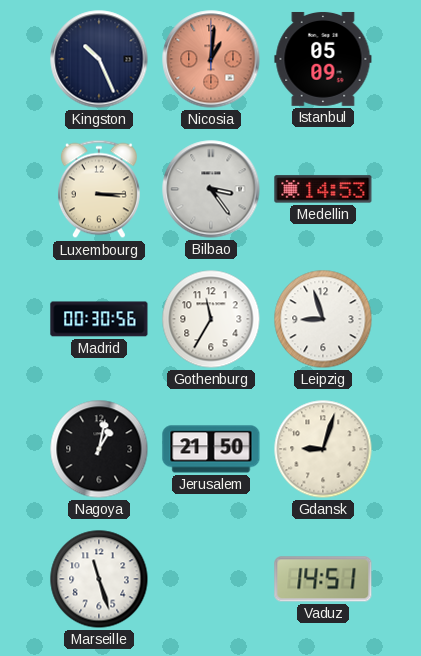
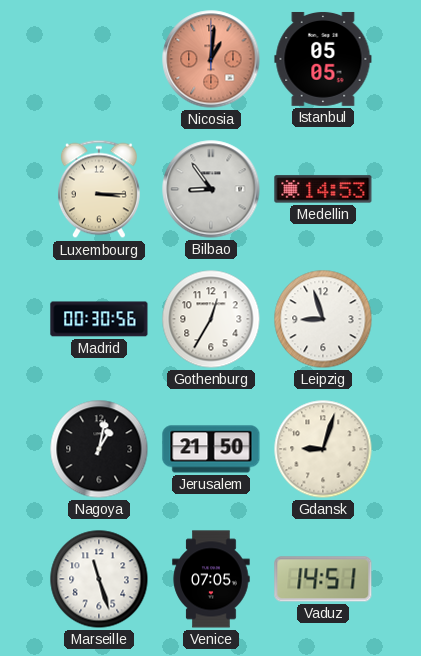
Kingston: 10:26 -> none (99, 59)
Istanbul: 05:09 -> 05:05 (323, 59)
Bilbao: 3:24 -> 8:54 (211, 189)
Gothenburg: 11:35 -> 12:35 (211, 319)
Venice: none -> 07:05 (211, 579)
